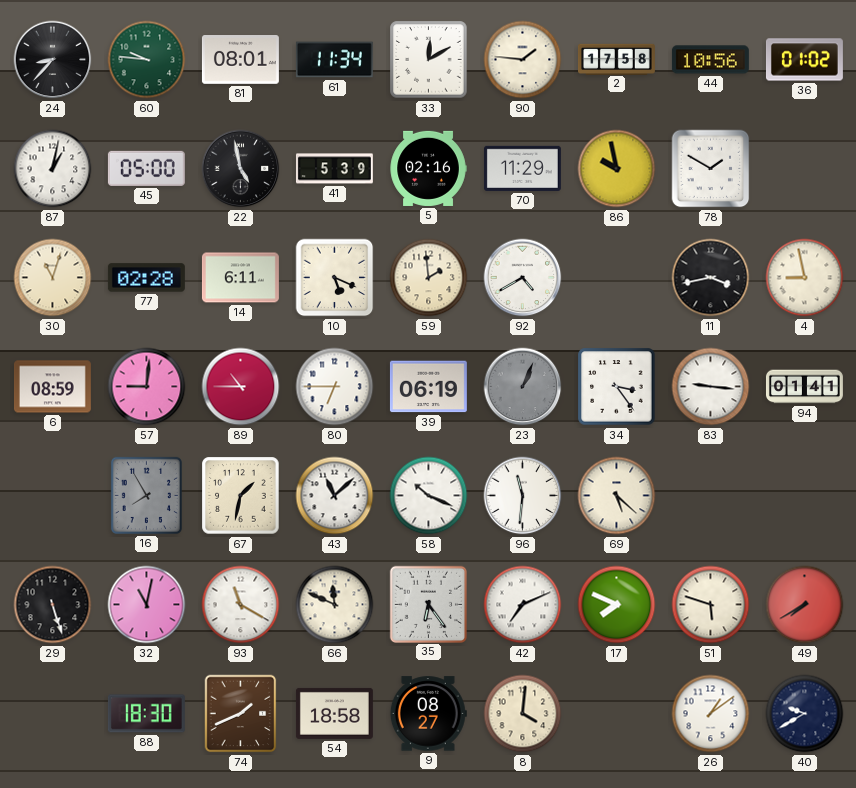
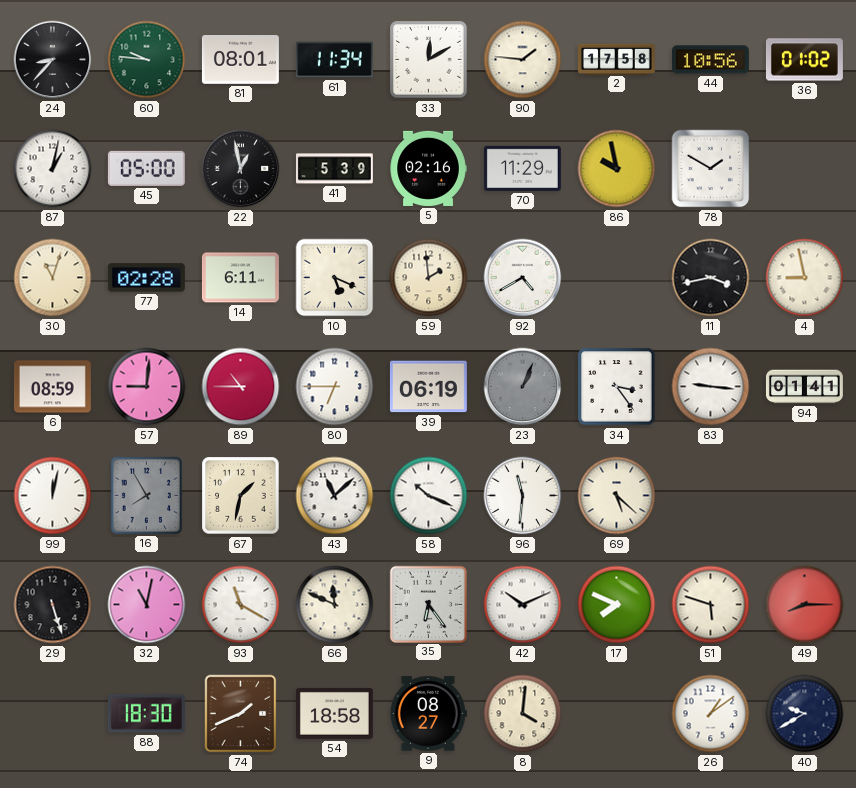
22: 4:58 -> 12:58 (241, 169)
99: none -> 12:02 (53, 496)
42: 7:11 -> 10:11 (523, 605)
49: 7:40 -> 8:15 (805, 605)
